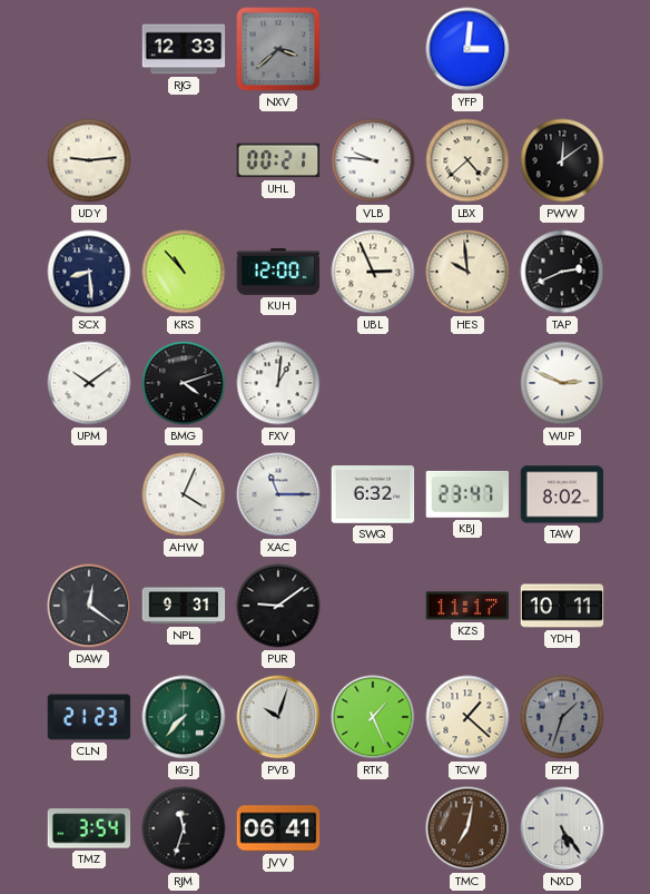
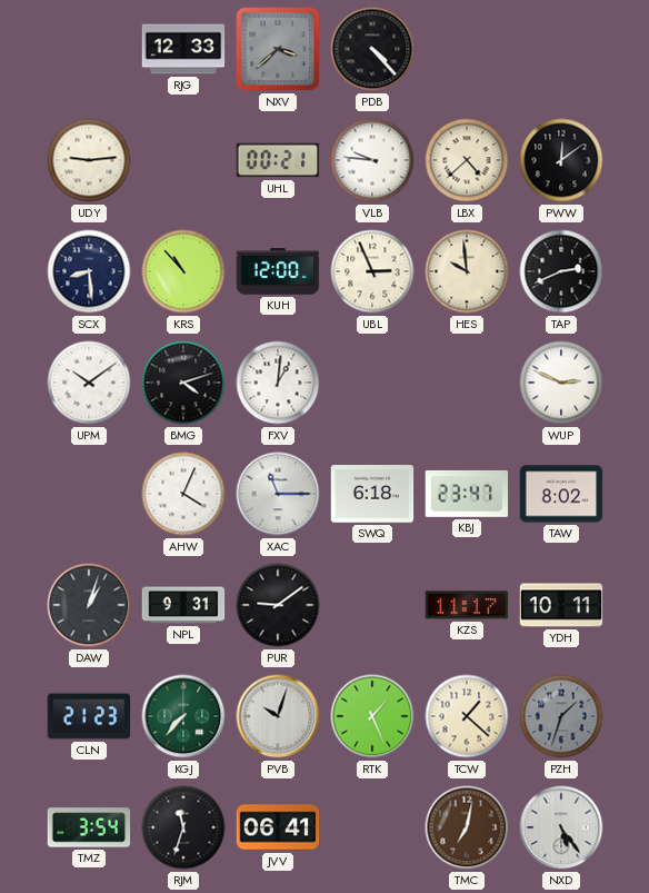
PDB: none -> 4:23 (372, 49)
YFP: 3:01 -> none (467, 49)
SWQ: 6:32 -> 6:18 (372, 494)
DAW: 12:21 -> 1:03 (89, 605)
